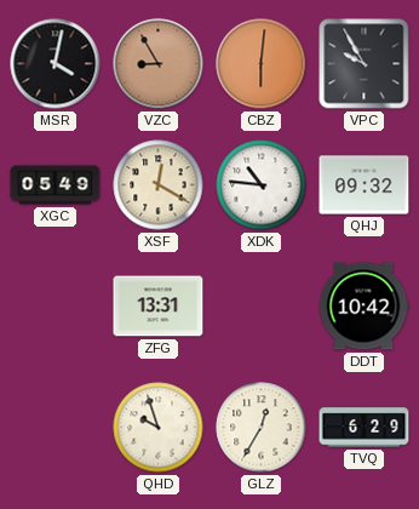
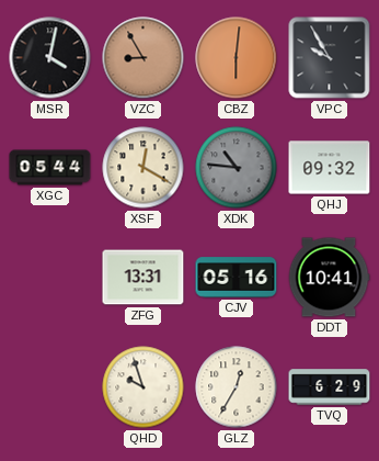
XGC: 05:49 -> 05:44 (50, 168)
XDK dial: white -> grey (237, 168)
CJV: none -> 05:16 (237, 278)
DDT: 10:42 -> 10:41 (329, 278)
